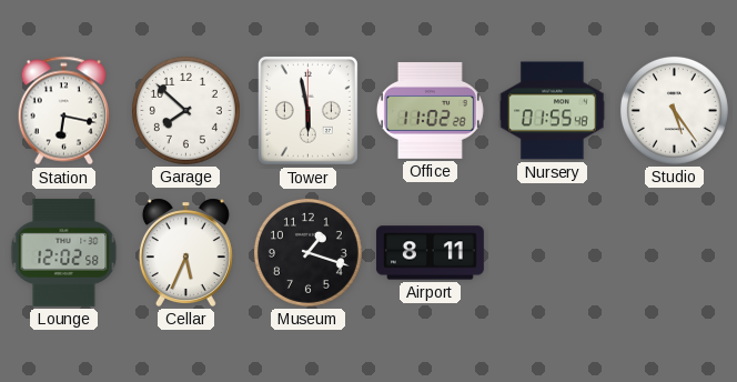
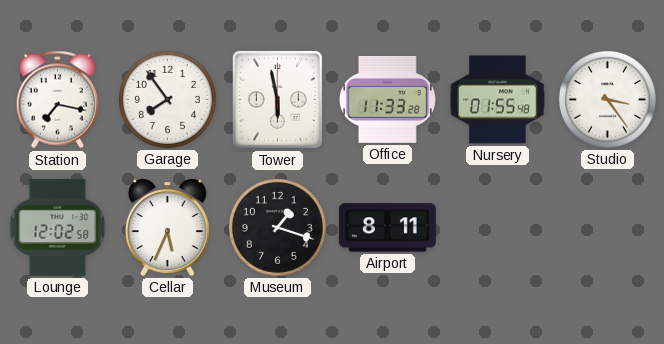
Station: 6:17 -> 7:17 (58, 100)
Garage: 7:52 -> 7:54 (167, 99)
Office: 11:02 -> 11:33 (387, 99)
Studio: 5:24 -> 3:24 (607, 99)
